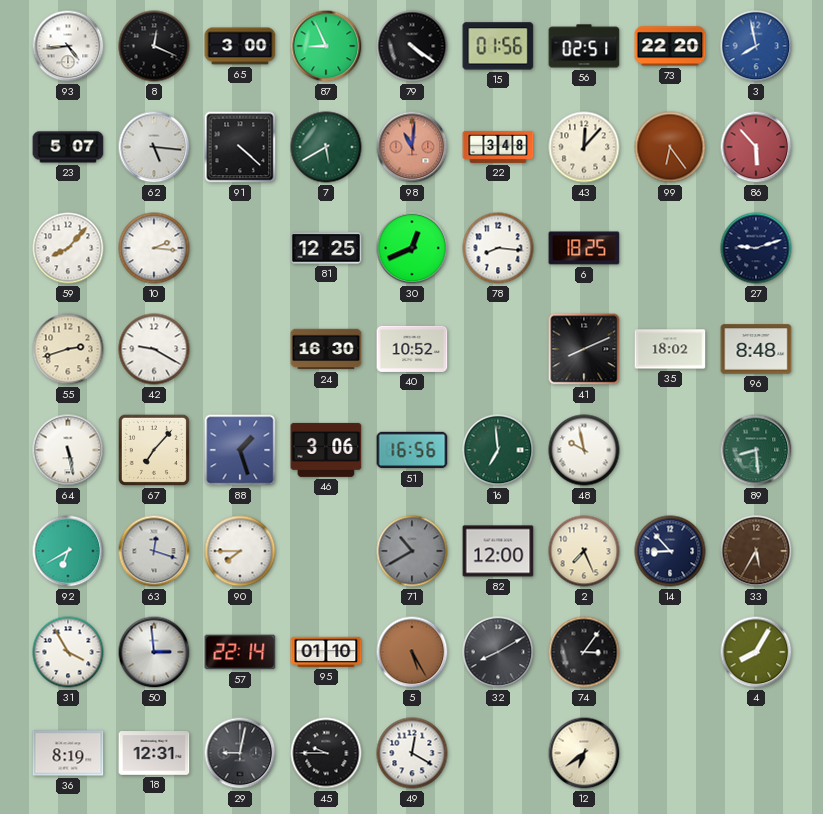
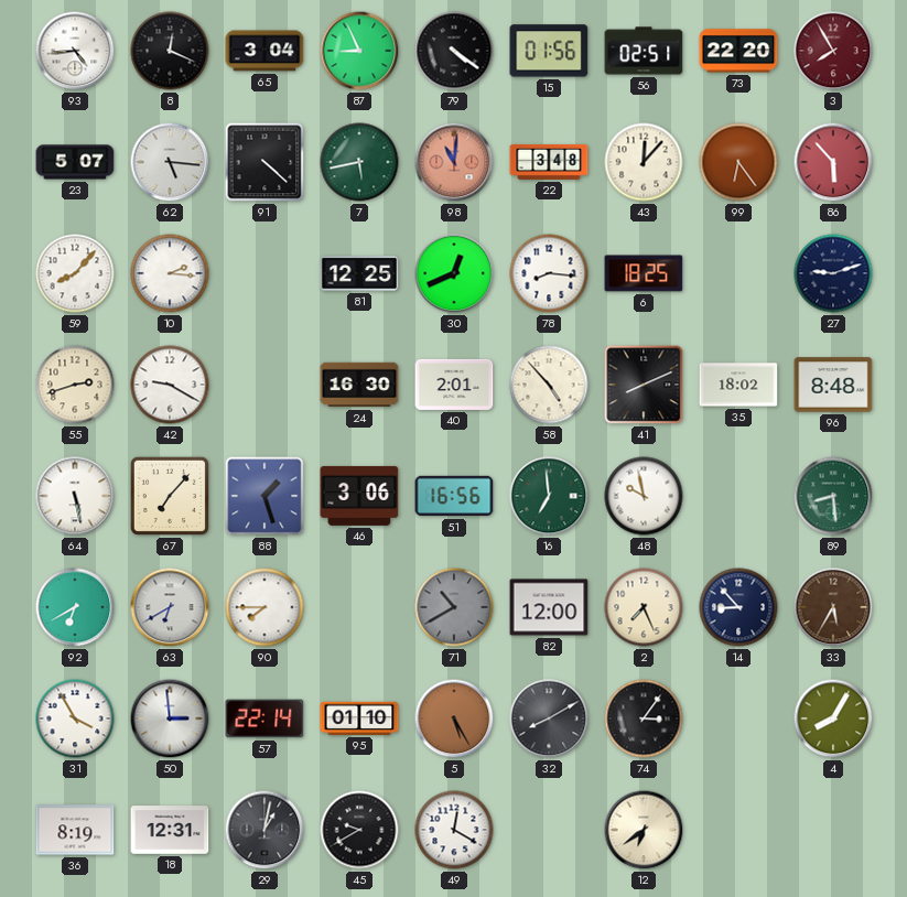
65: 3:00 -> 3:04 (264, 51)
3: 7:58 -> 7:55 (833, 51)
3 dial: blue -> burgundy (833, 51)
7: 5:40 -> 5:43 (359, 162)
40: 10:52 -> 2:01 (454, 385)
58: none -> 4:53 (549, 385)
63: 12:18 -> 6:40 (170, 607)
29: 9:02 -> 1:02 (264, 830)
45: 9:45 -> 9:40 (359, 830)
